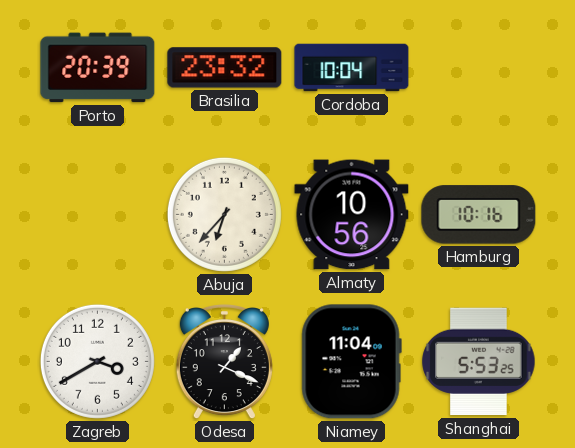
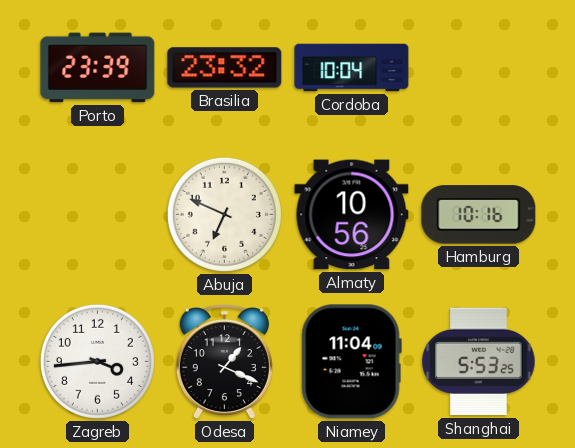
Porto: 20:39 -> 23:39 (98, 68)
Abuja: 6:37 -> 6:49 (224, 214)
Zagreb: 3:40 -> 3:44 (97, 361)
